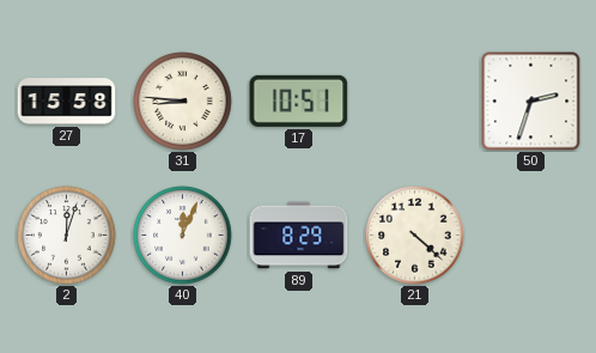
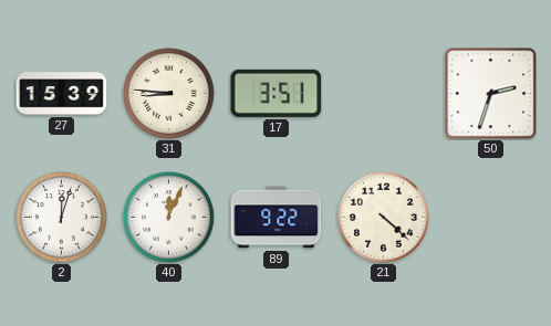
27: 15:58 -> 15:39 (62, 94)
17: 10:51 -> 3:51 (277, 93)
89: 8:29 -> 9:22 (277, 218)
